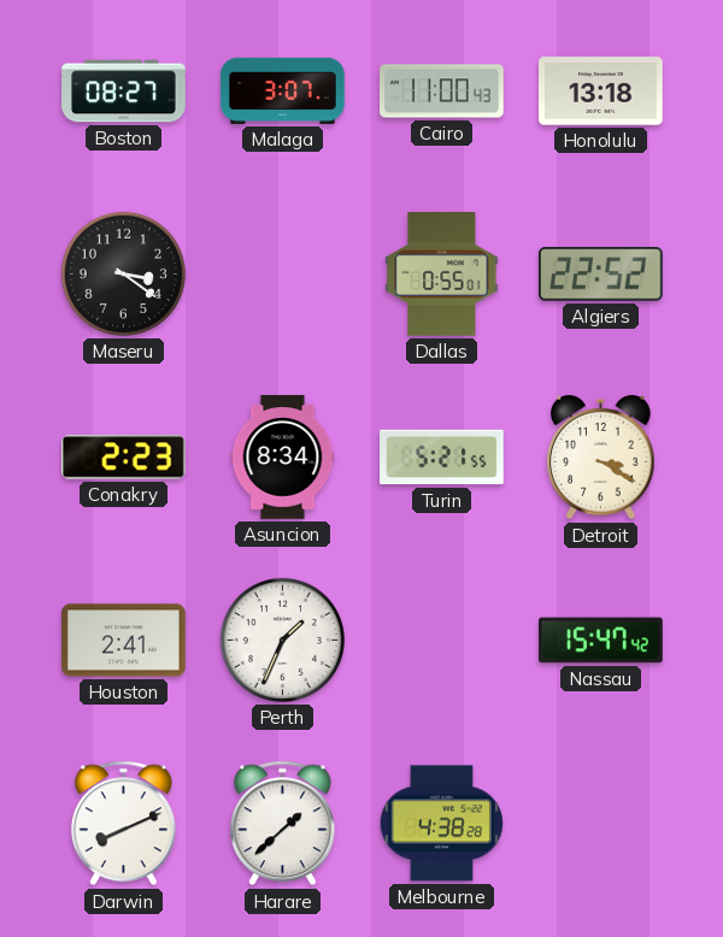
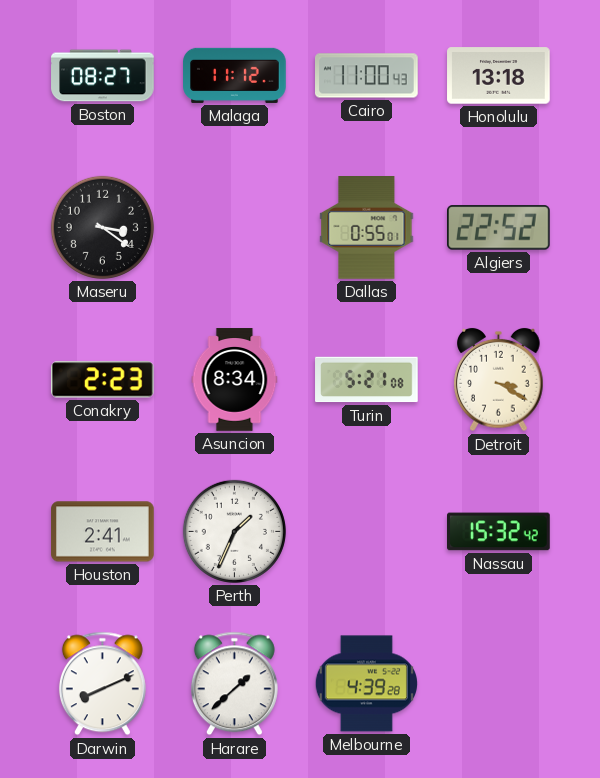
Malaga: 3:07 -> 11:12 (235, 75)
Turin: 5:21:55 -> 5:21:08 (367, 380)
Nassau: 15:47 -> 15:32 (499, 532)
Melbourne: 4:38 -> 4:39 (366, 684)
